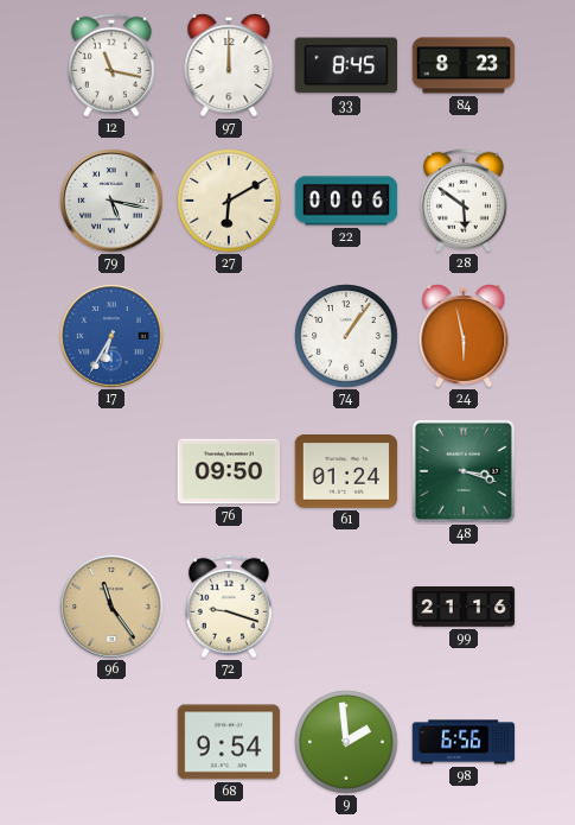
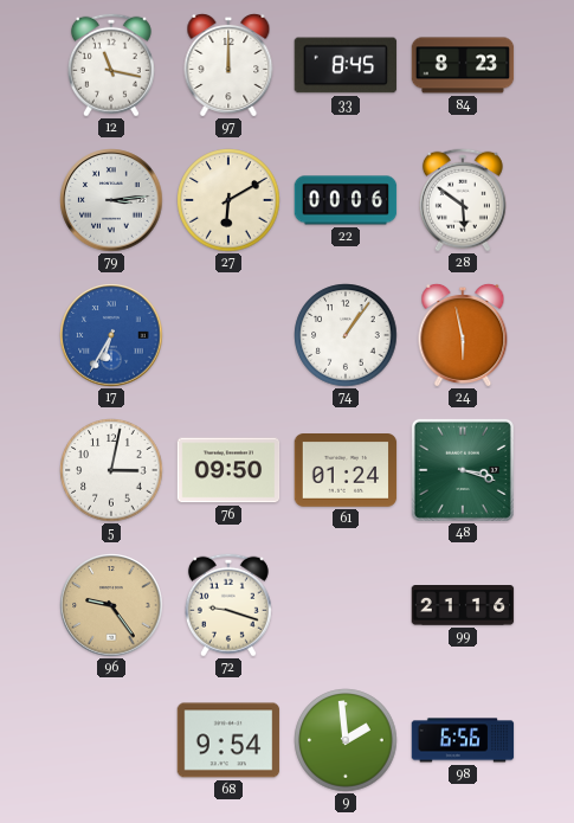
79: 5:17 -> 3:14 (111, 200)
5: none -> 3:02 (111, 470)
96: 11:24 -> 9:24 (111, 605)
